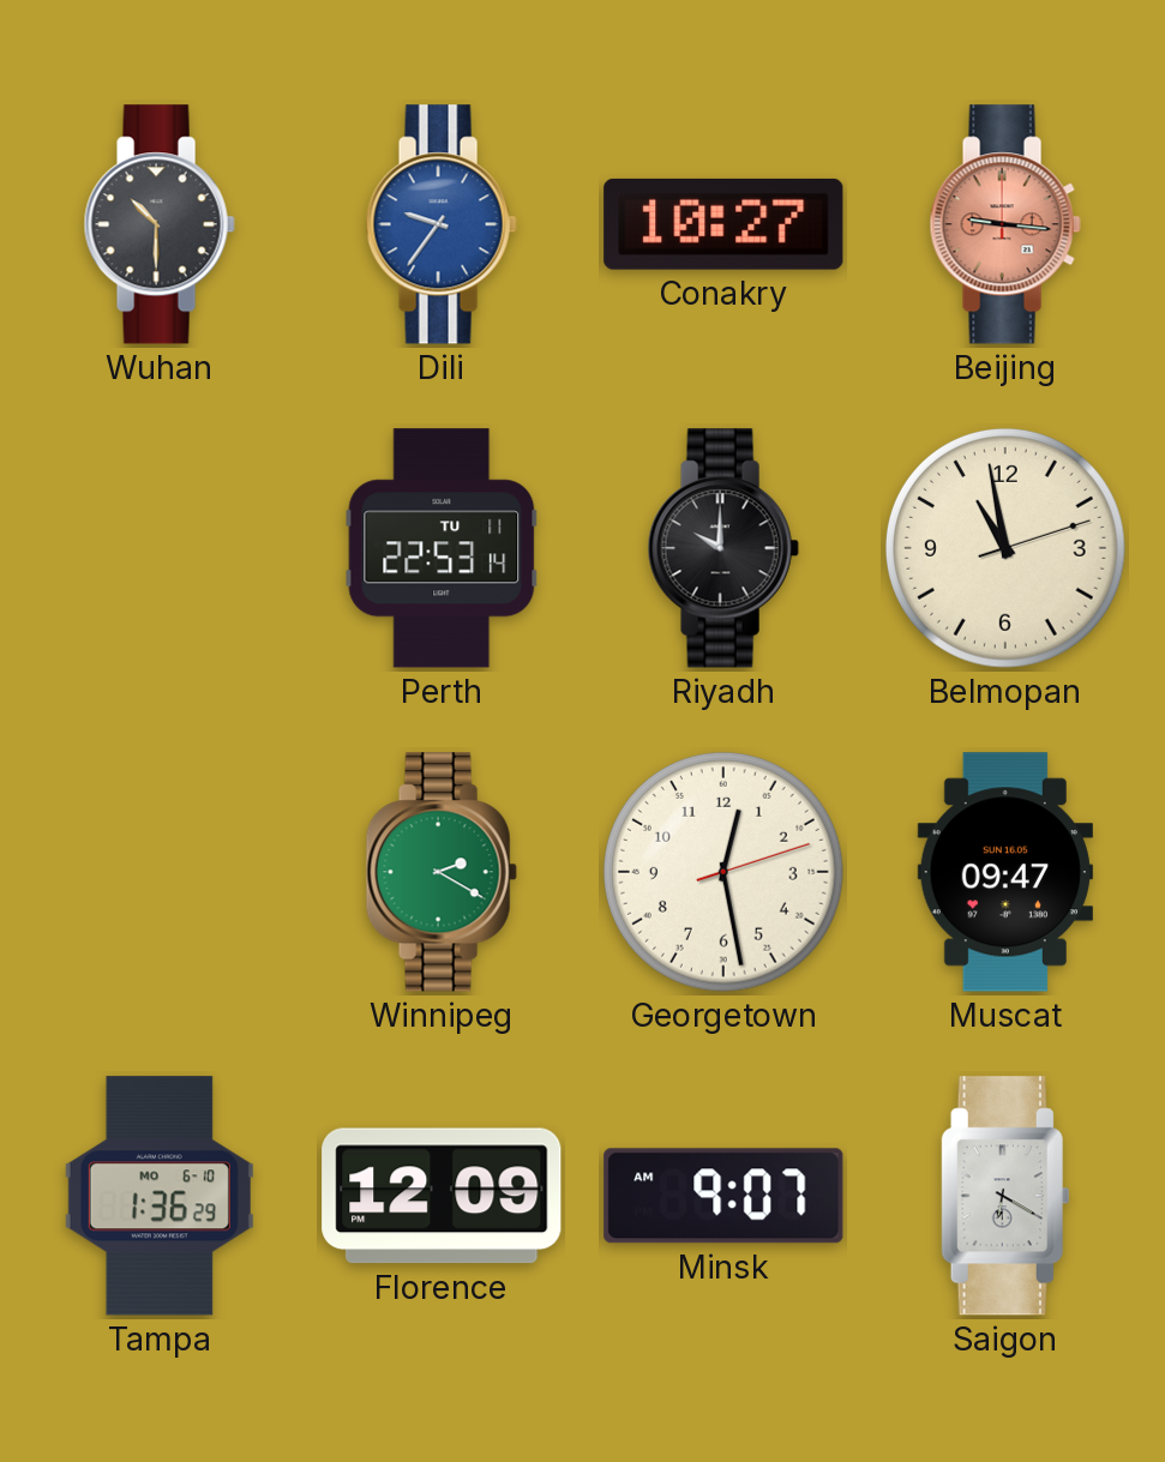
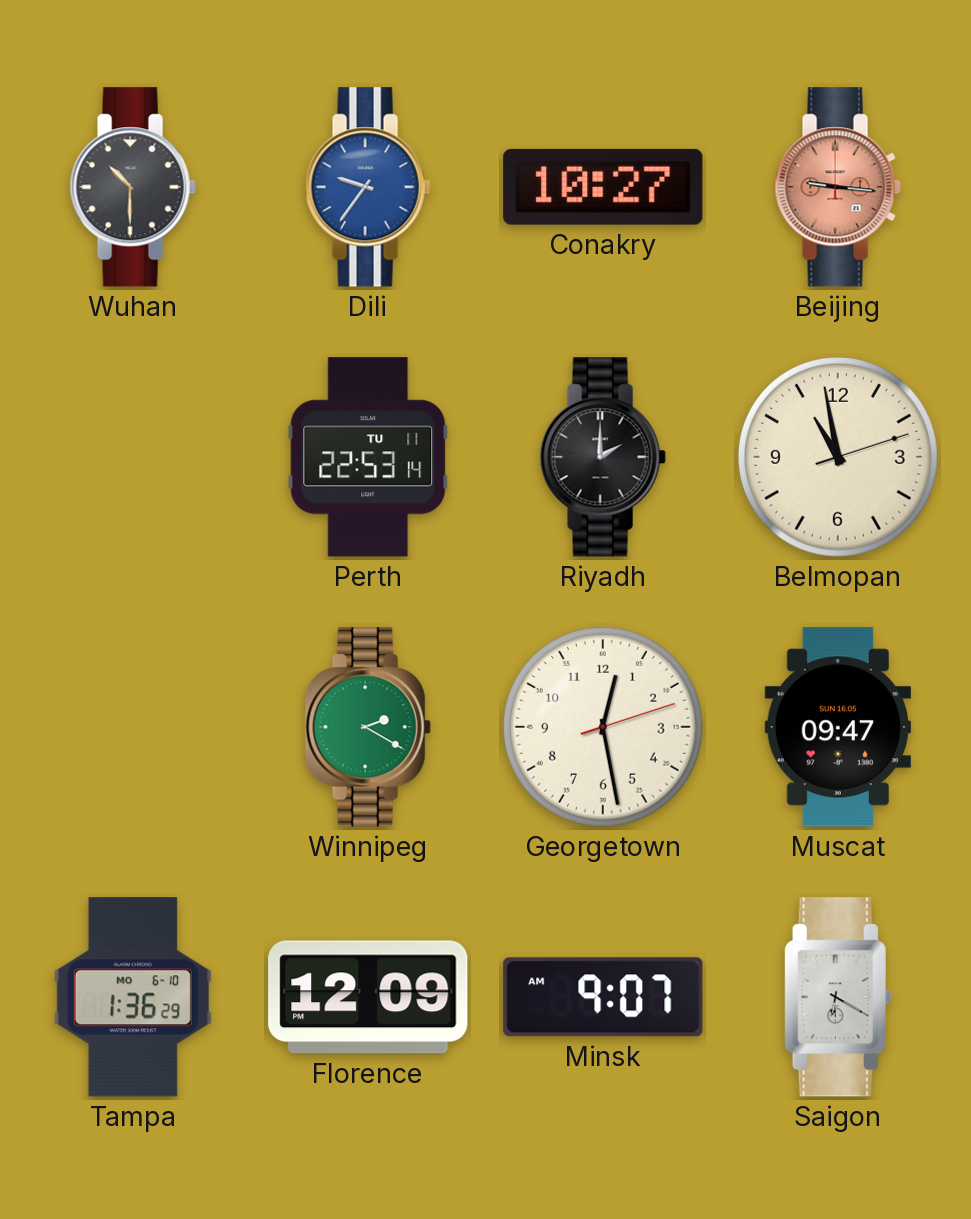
Riyadh: 10:00 -> 2:00 (603, 457)
